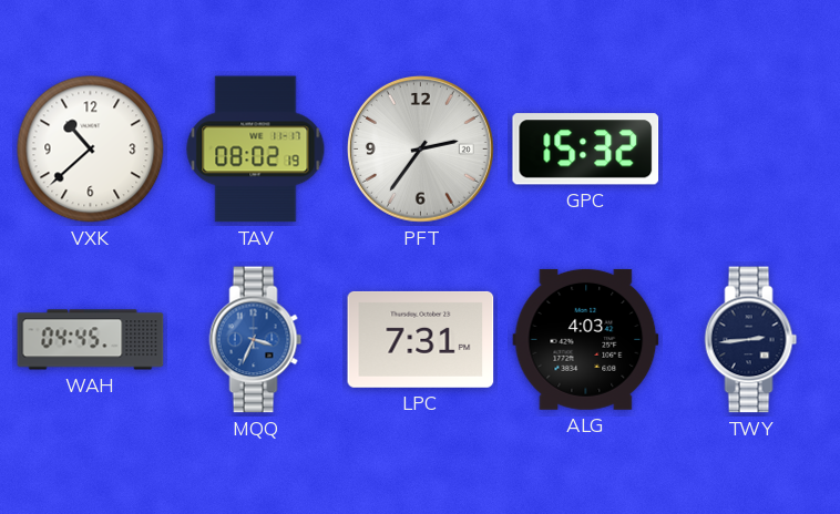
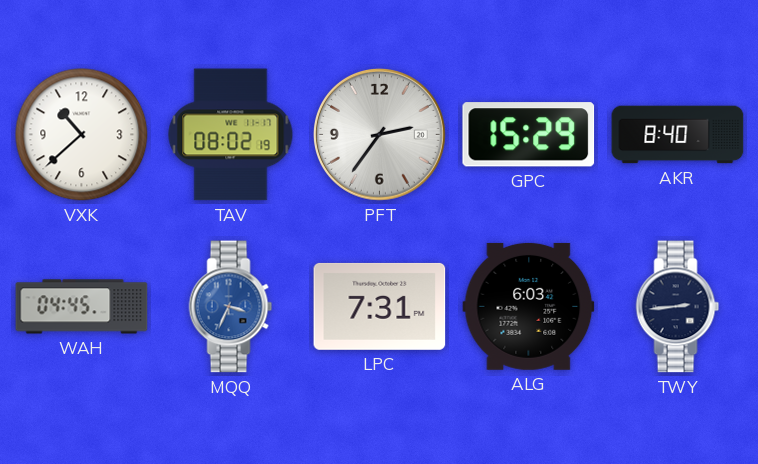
GPC: 15:32 -> 15:29 (529, 135)
AKR: none -> 8:40 (678, 135)
ALG: 4:03 -> 6:03 (529, 306)
